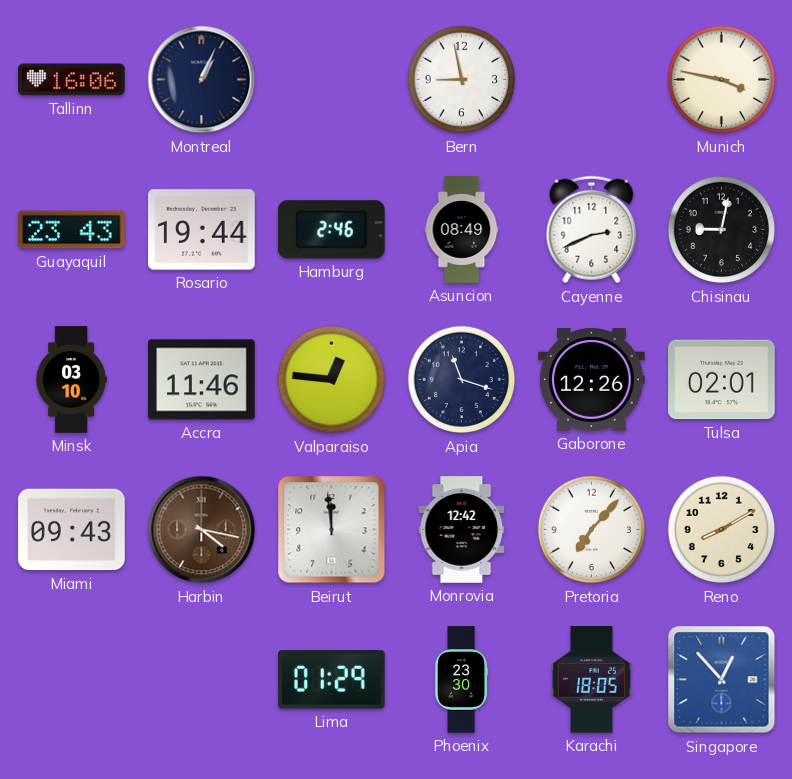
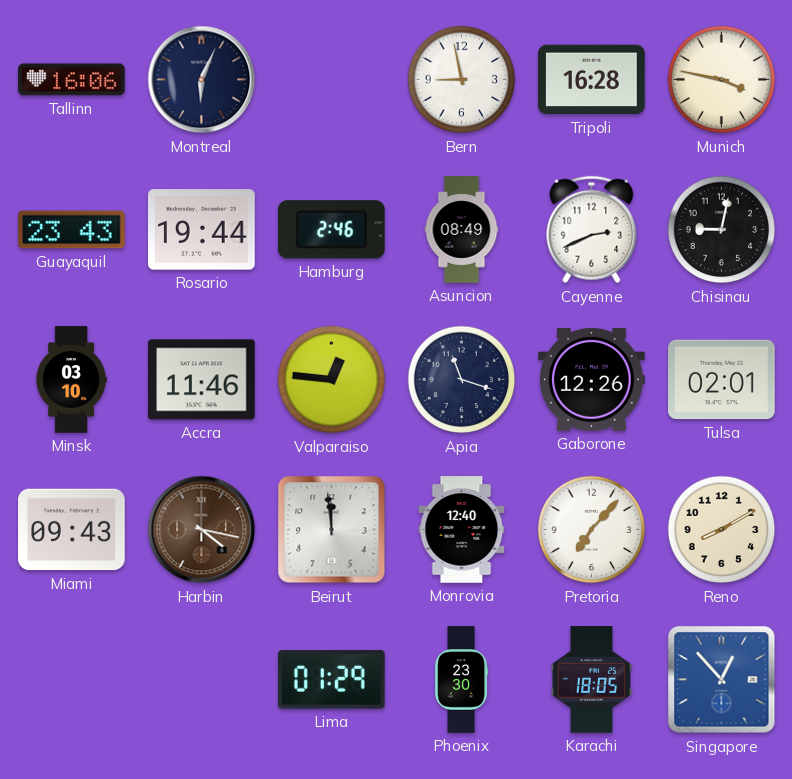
Montreal: 1:04 -> 6:04 (202, 80)
Tripoli: none -> 16:28 (592, 80)
Monrovia: 12:42 -> 12:40 (462, 530)
